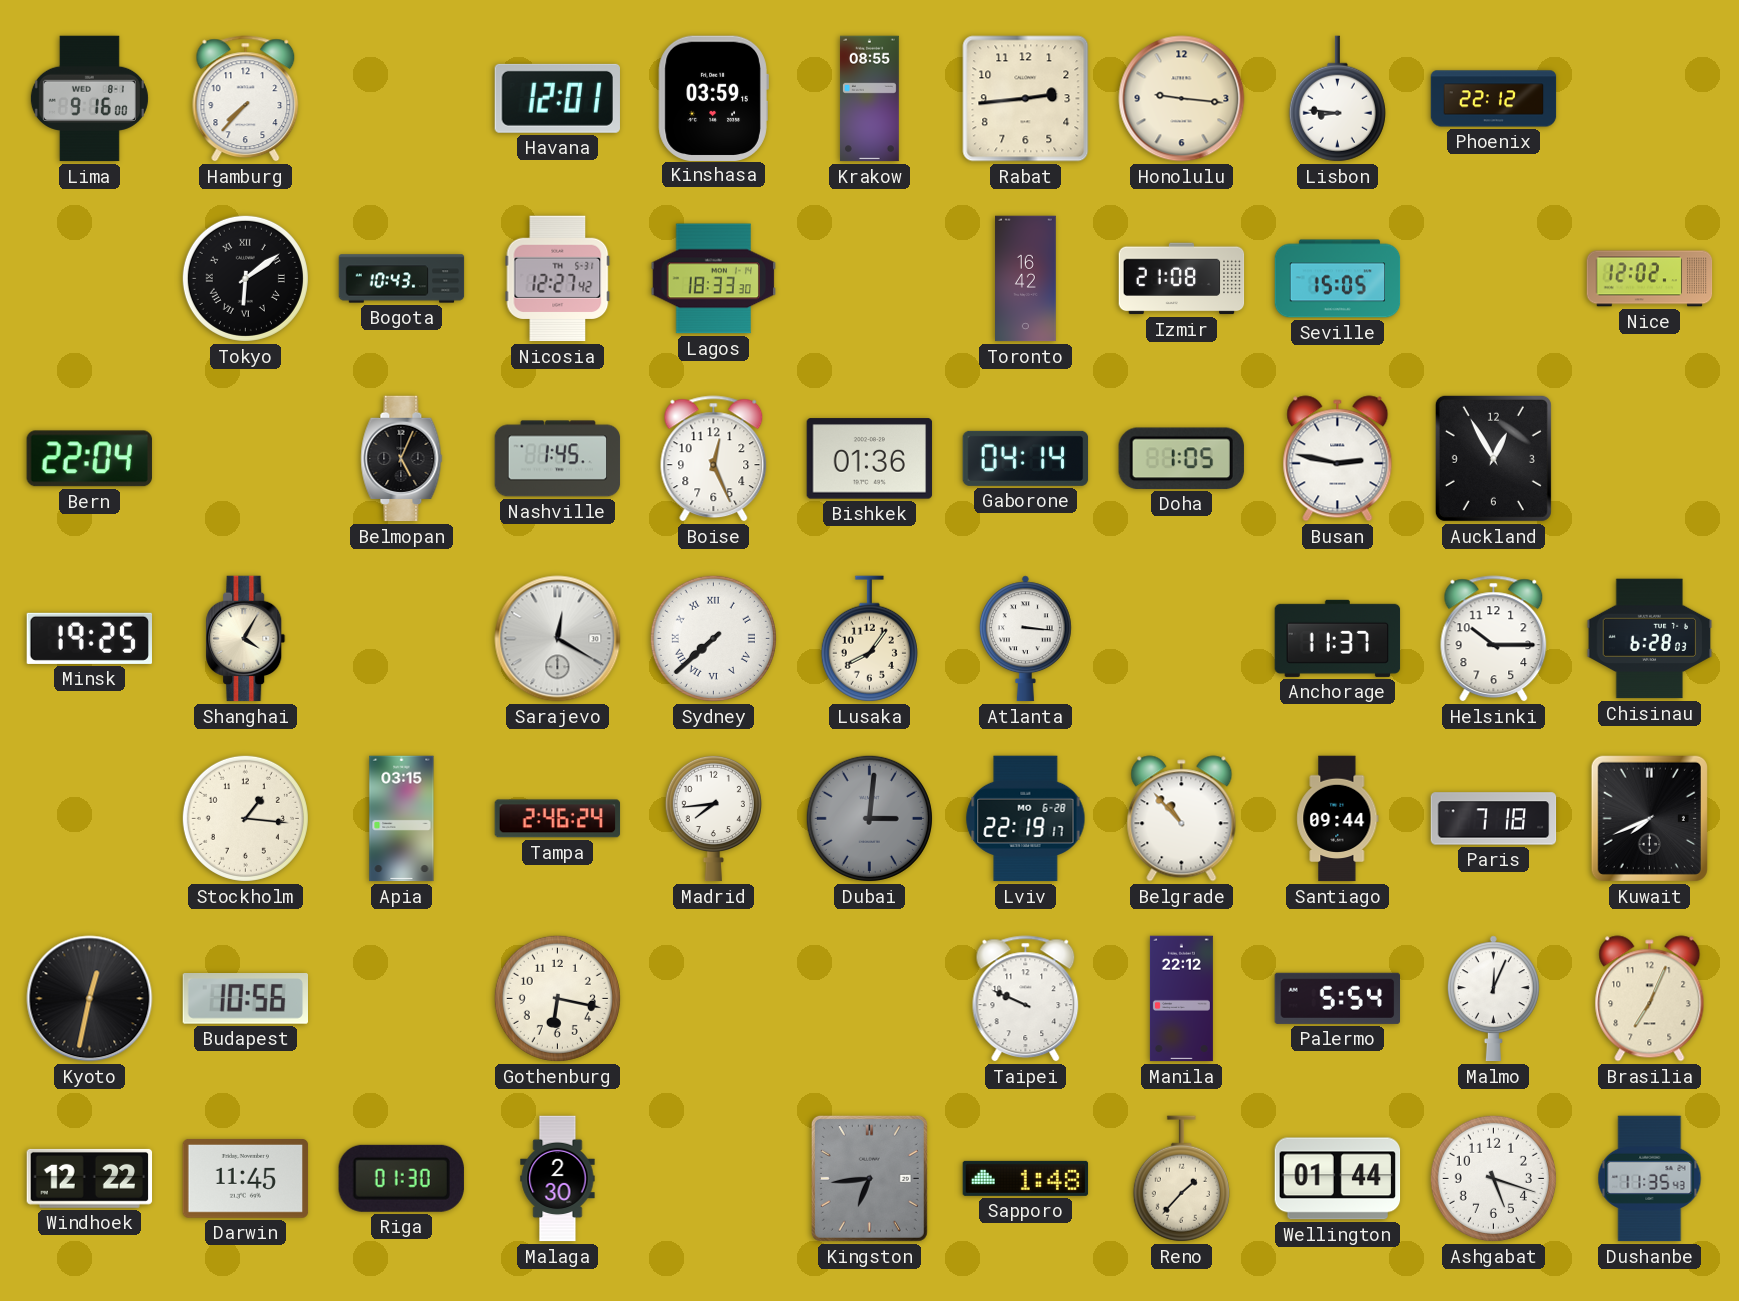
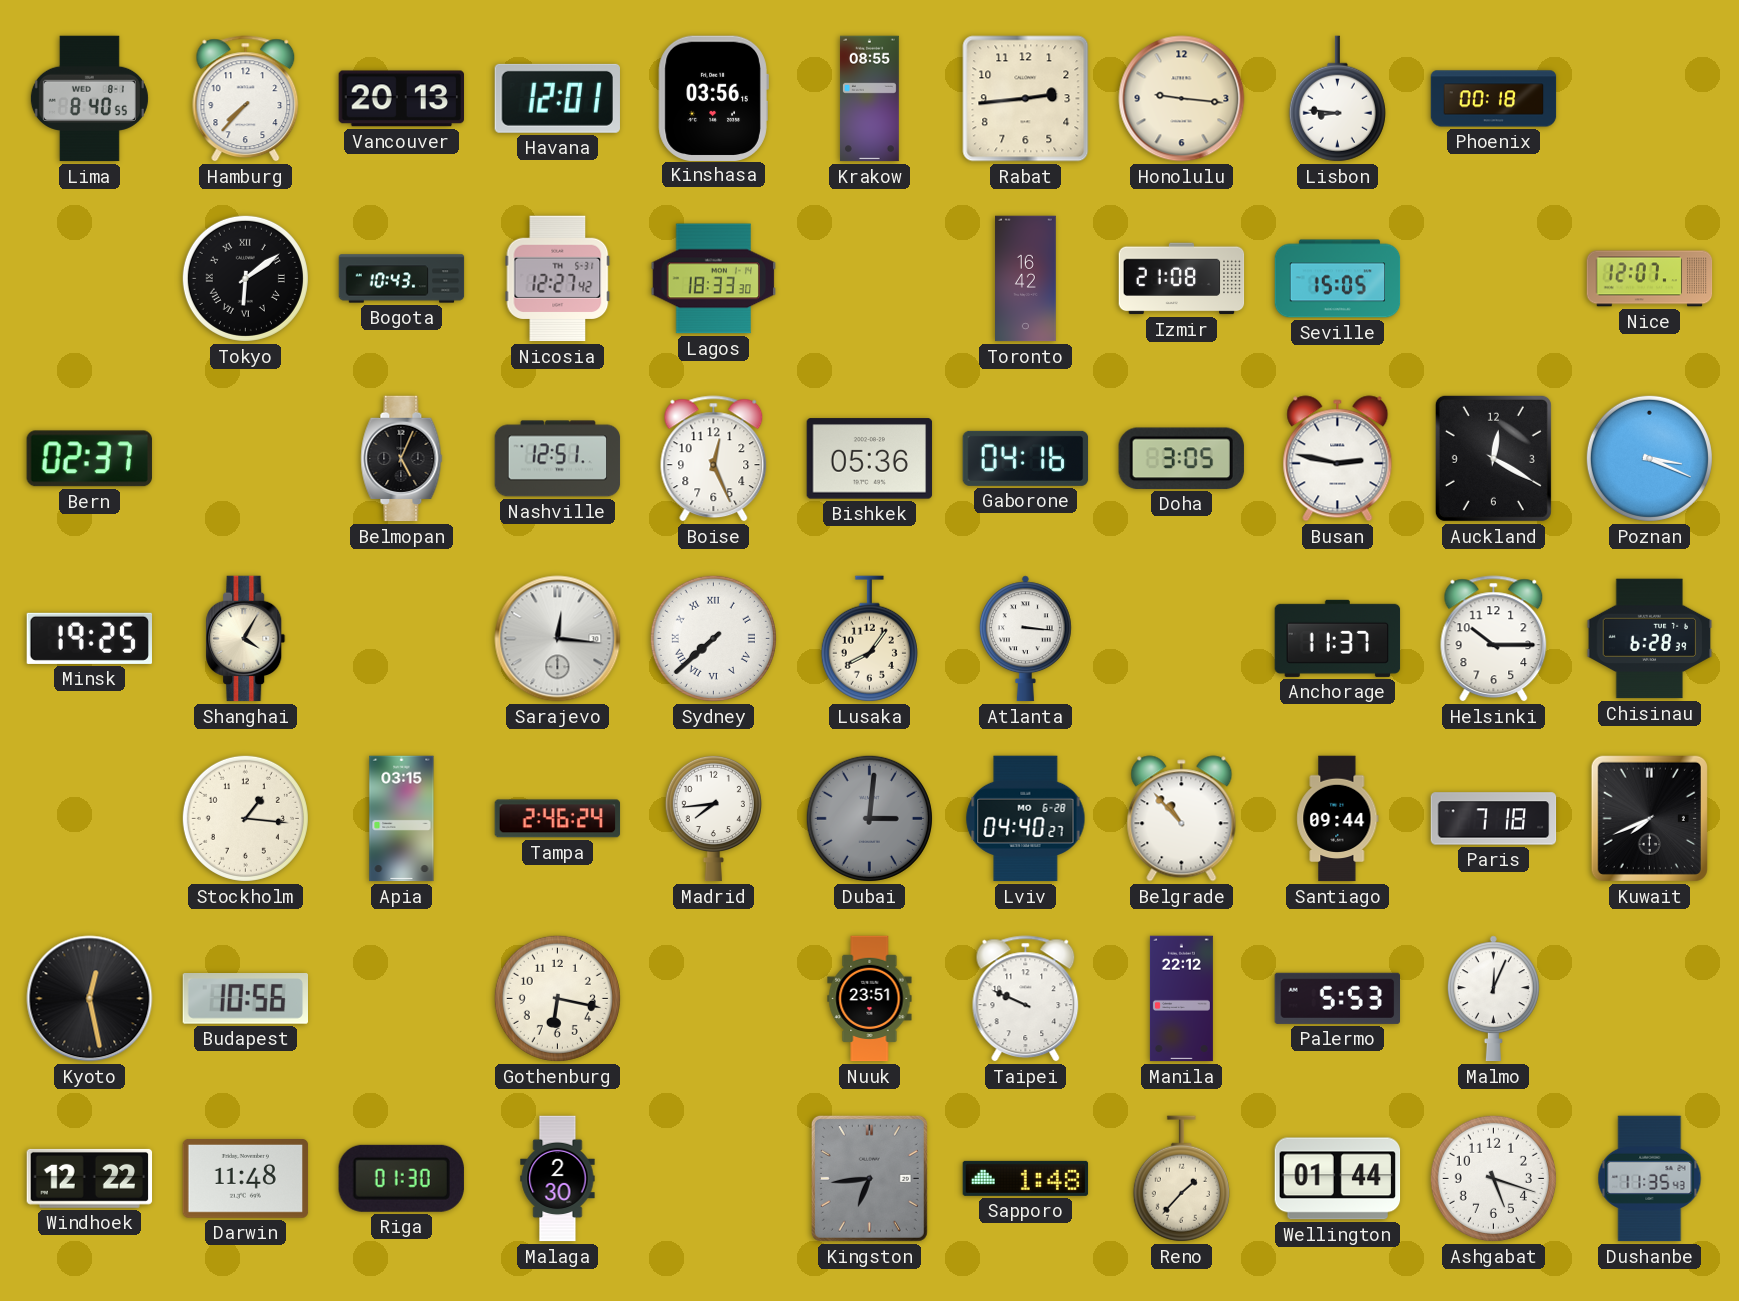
Lima: 9:16 -> 8:40 (89, 99)
Vancouver: none -> 20:13 (401, 99)
Kinshasa: 03:59 -> 03:56 (713, 98)
Phoenix: 22:12 -> 00:18 (1494, 99)
Nice: 12:02 -> 12:07 (1650, 279)
Bern: 22:04 -> 02:37 (89, 459)
Nashville: 1:45 -> 12:51 (558, 459)
Bishkek: 01:36 -> 05:36 (870, 459)
Gaborone: 04:14 -> 04:16 (1026, 458)
Doha: 1:05 -> 3:05 (1181, 458)
Auckland: 12:55 -> 12:20 (1493, 458)
Poznan: none -> 3:19 (1649, 458)
Sarajevo: 12:20 -> 12:16 (558, 639)
Chisinau: 6:28:03 -> 6:28:39 (1650, 639)
Lviv: 22:19 -> 04:40 (1026, 819)
Kyoto: 12:32 -> 12:28 (90, 999)
Nuuk: none -> 23:51 (870, 999)
Palermo: 5:54 -> 5:53 (1337, 998)
Brasilia: 7:04 -> none (1650, 999)
Darwin: 11:45 -> 11:48 (246, 1178)
